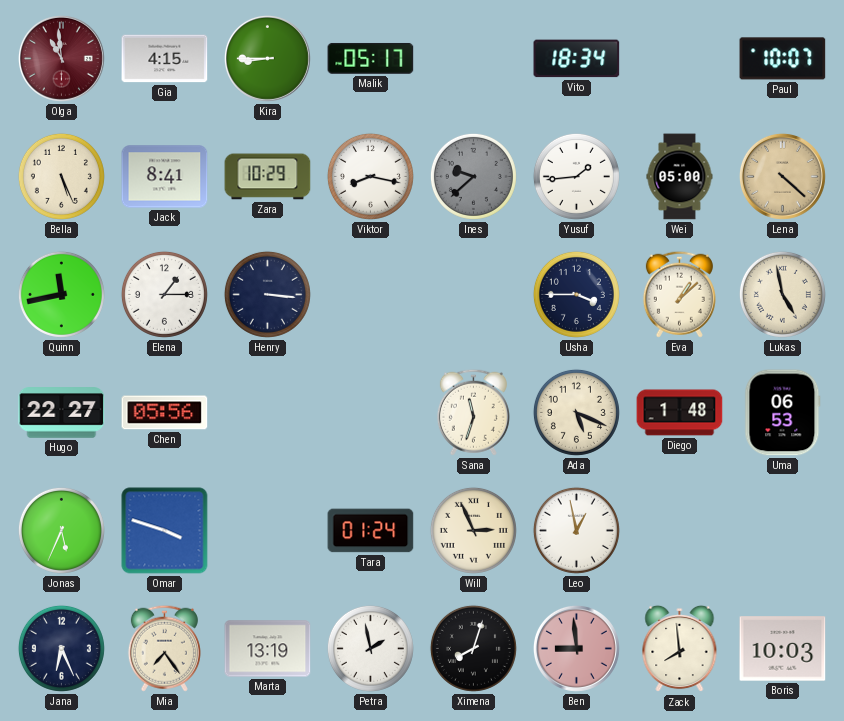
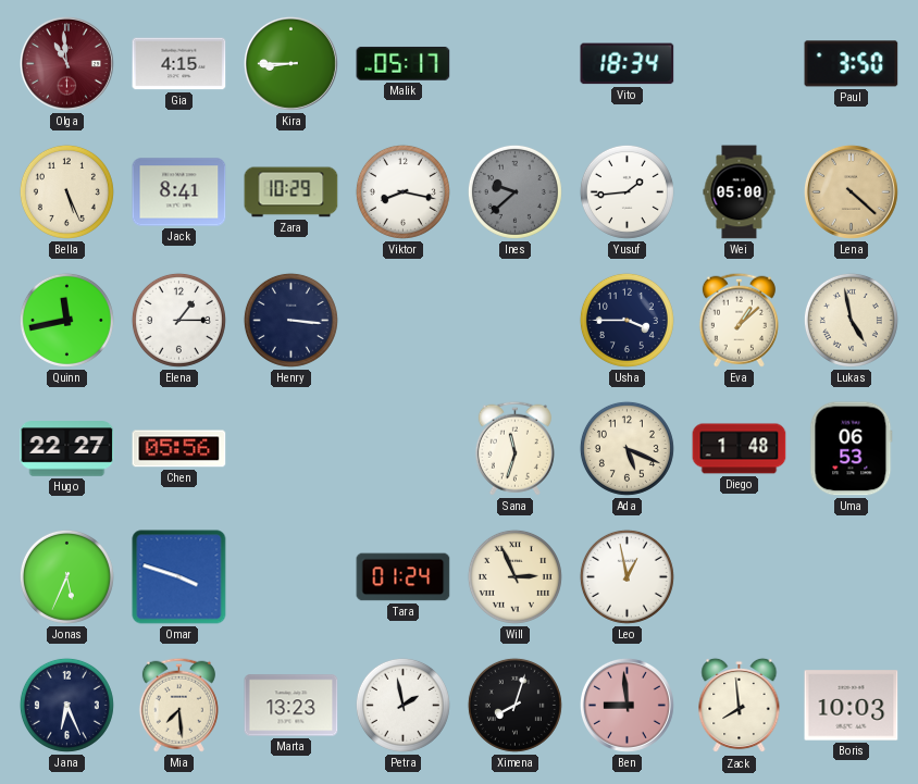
Paul: 10:07 -> 3:50 (852, 64)
Mia: 7:24 -> 7:29 (178, 705)
Marta: 13:19 -> 13:23 (291, 706)
